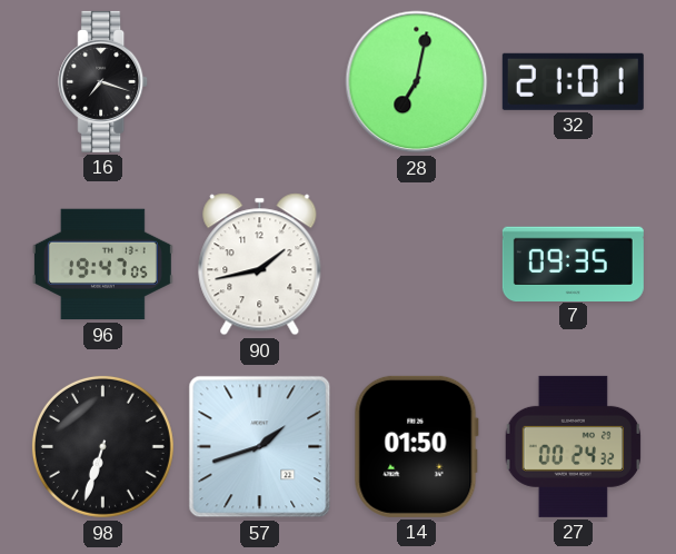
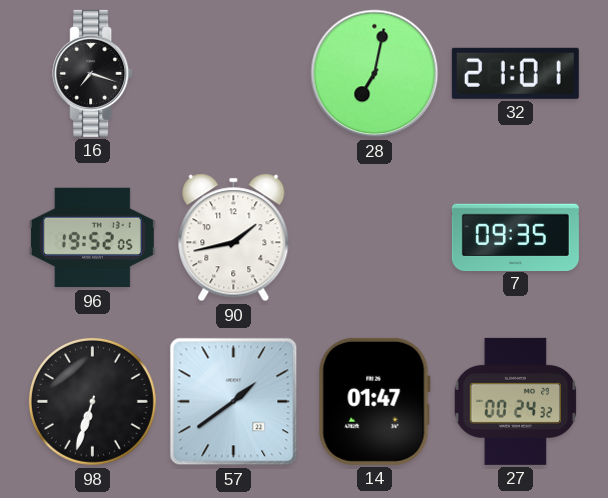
96: 19:47 -> 19:52 (92, 238)
57: 1:42 -> 1:39 (234, 402)
14: 01:50 -> 01:47 (374, 401)
